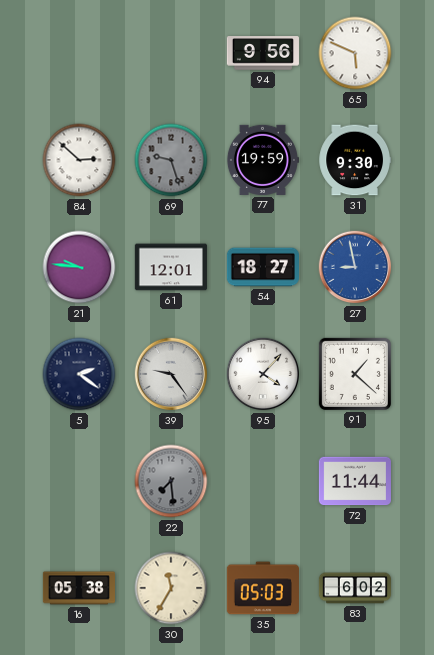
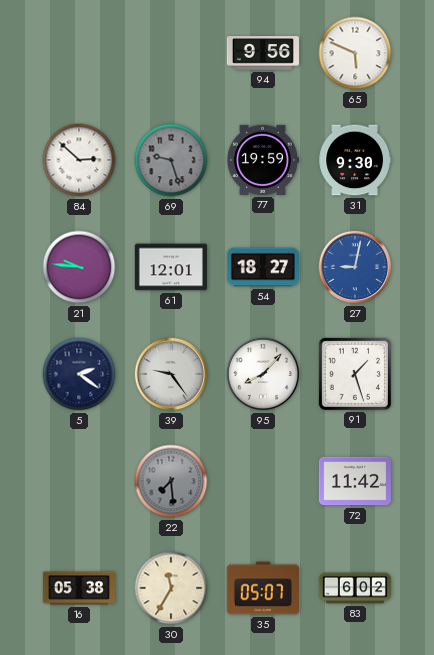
27: 8:58 -> 9:02 (355, 267)
95: 4:07 -> 8:07 (263, 374)
91: 1:22 -> 1:27 (355, 374)
72: 11:44 -> 11:42 (355, 481)
35: 05:03 -> 05:07 (263, 588)
